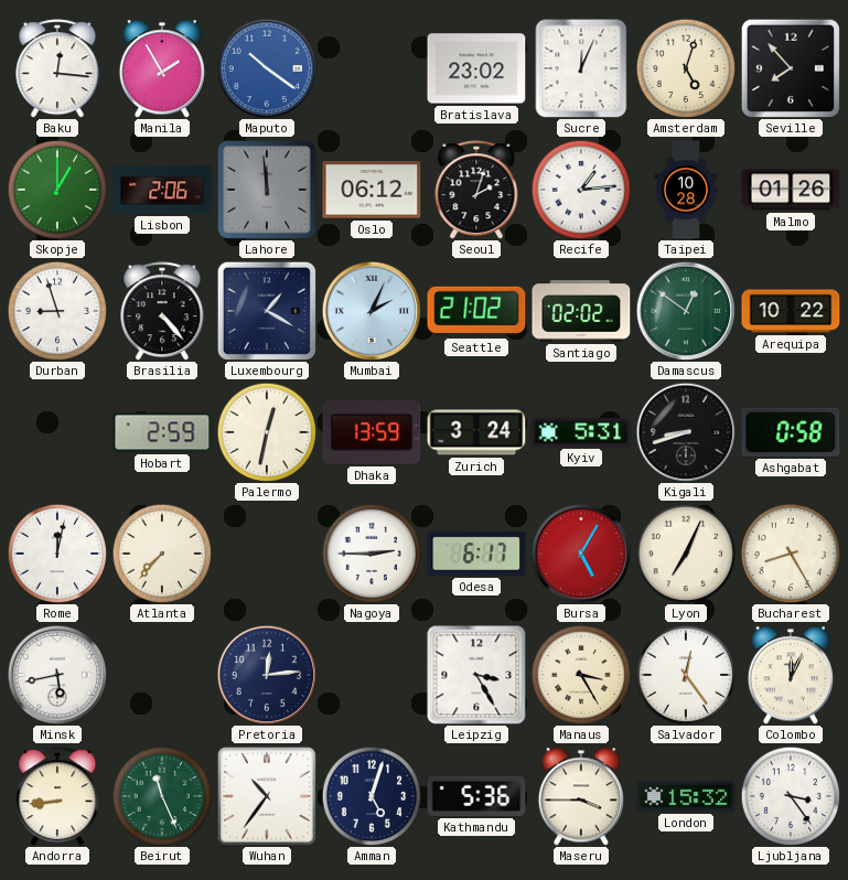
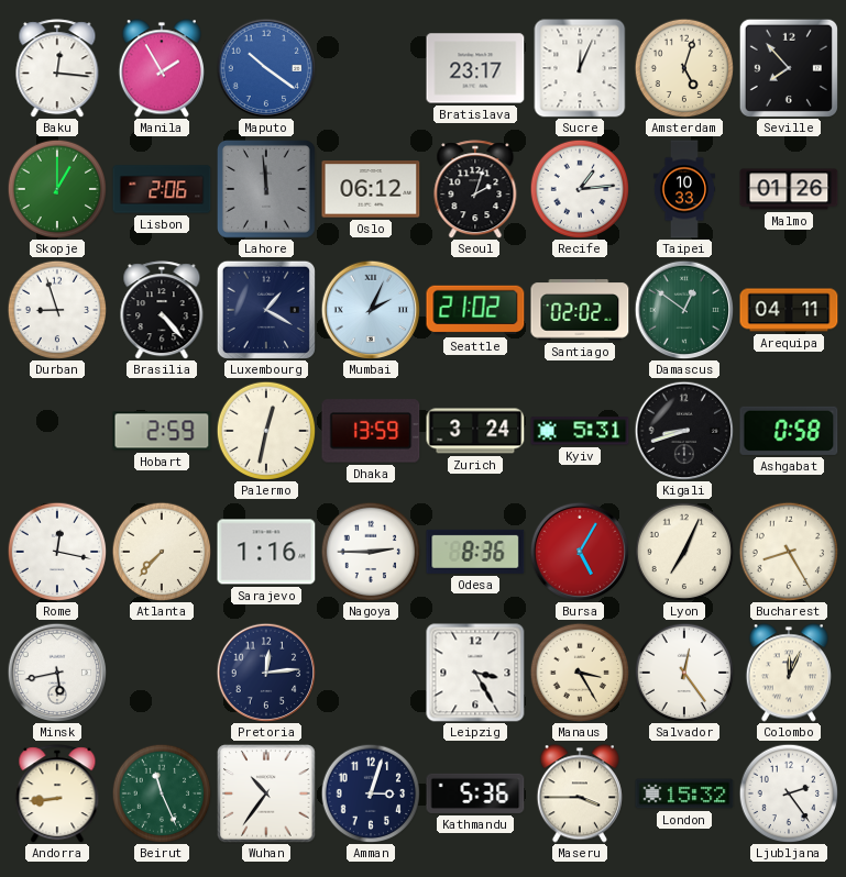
Bratislava: 23:02 -> 23:17 (475, 68)
Taipei: 10:28 -> 10:33 (683, 189)
Arequipa: 10:22 -> 04:11 (789, 310)
Rome: 12:02 -> 12:17 (57, 552)
Sarajevo: none -> 1:16 (266, 552)
Odesa: 6:17 -> 8:36 (475, 552)
Amman: 5:03 -> 3:03 (371, 793)
Ljubljana: 3:24 -> 2:24 (789, 793)
